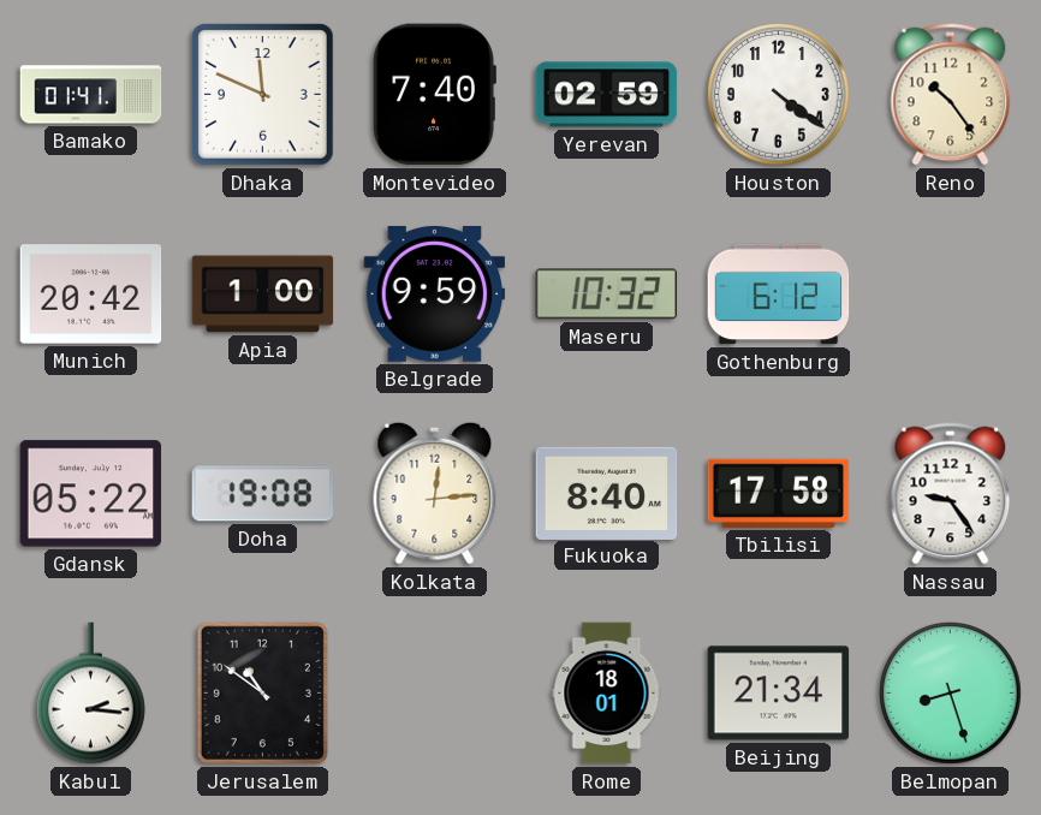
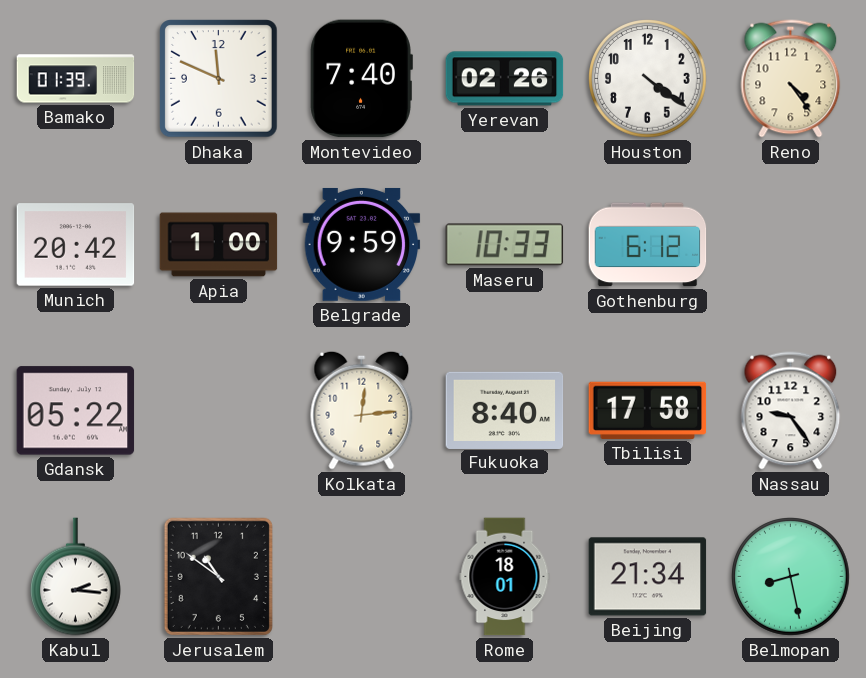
Bamako: 01:41 -> 01:39 (76, 79)
Yerevan: 02:59 -> 02:26 (505, 79)
Reno: 10:24 -> 4:24 (791, 79)
Maseru: 10:32 -> 10:33 (505, 245)
Doha: 19:08 -> none (263, 494)
Belmopan: 8:27 -> 8:28 (791, 577)
